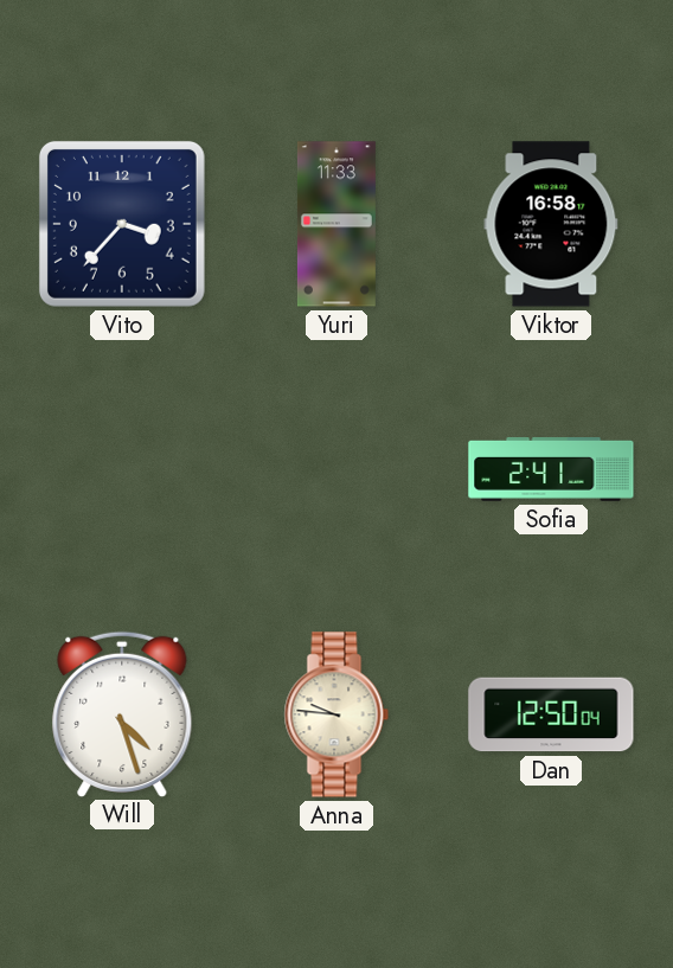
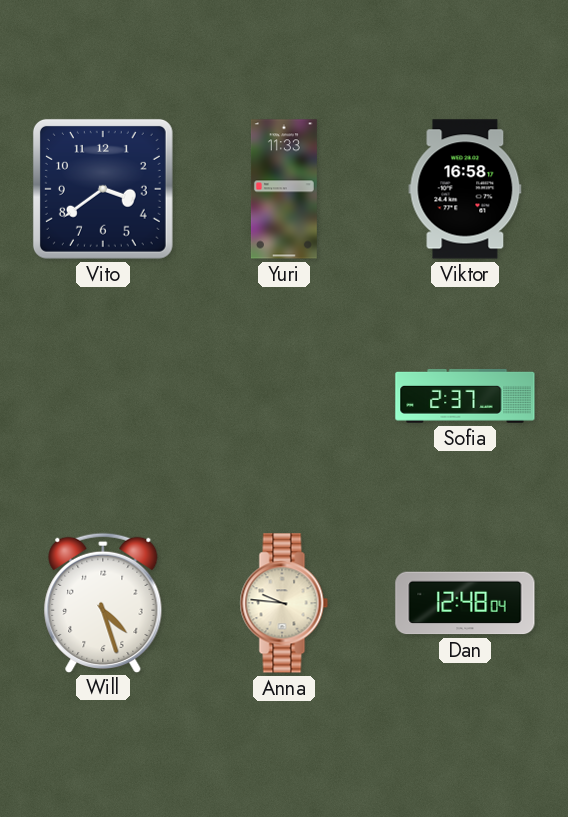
Vito: 3:37 -> 3:39 (103, 189)
Sofia: 2:41 -> 2:37 (465, 396)
Dan: 12:50 -> 12:48 (465, 603)
